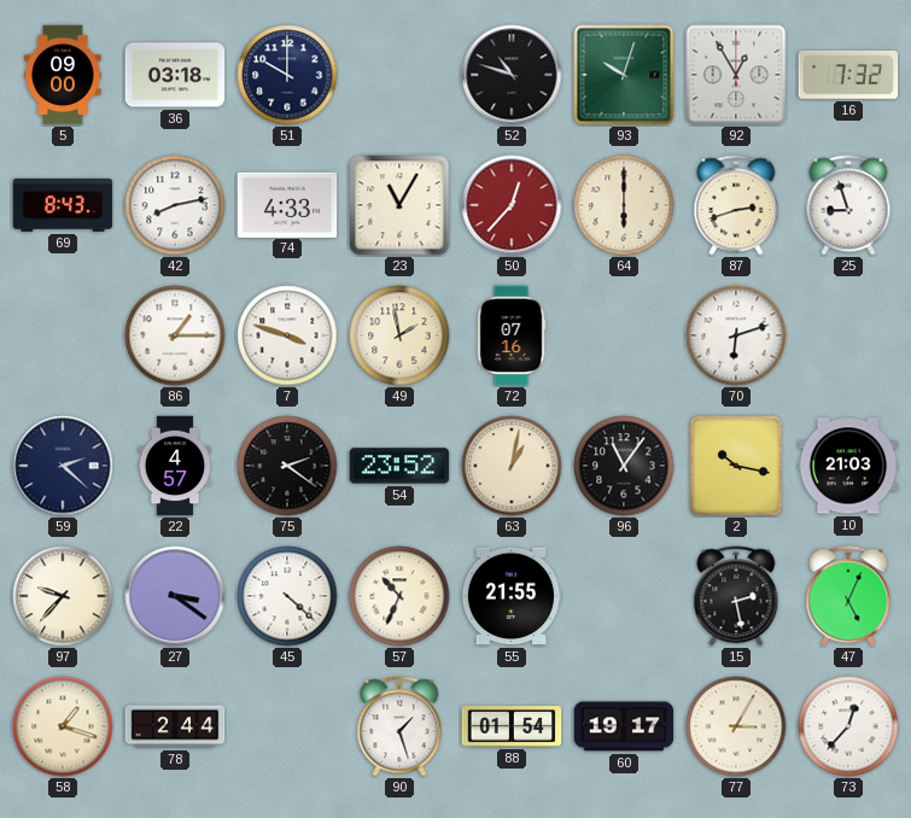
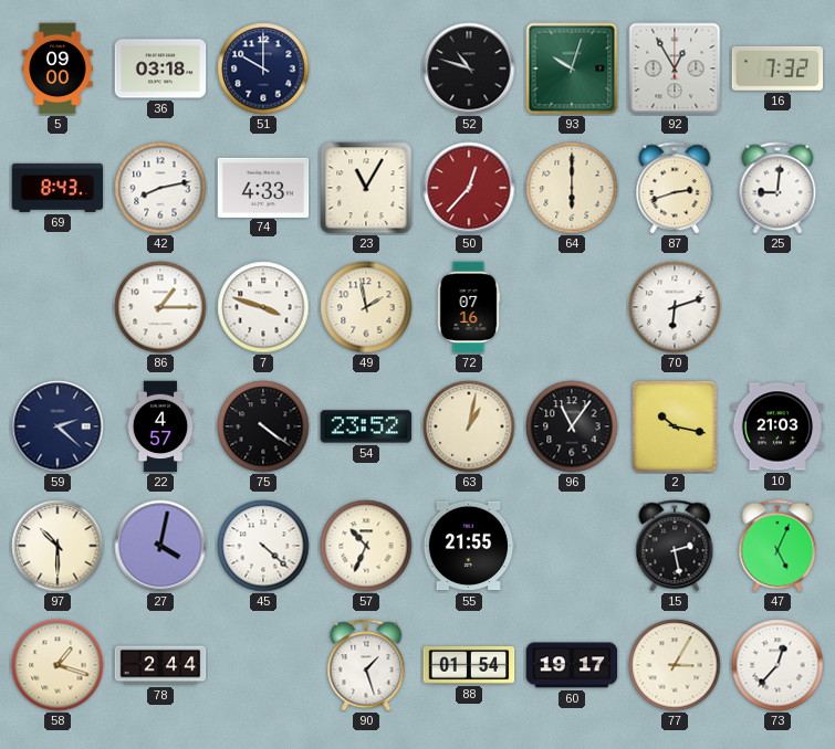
25: 8:57 -> 9:01 (777, 188)
75: 2:21 -> 4:21 (263, 426)
97: 9:37 -> 10:30 (58, 546)
27: 3:21 -> 4:02 (160, 546)
